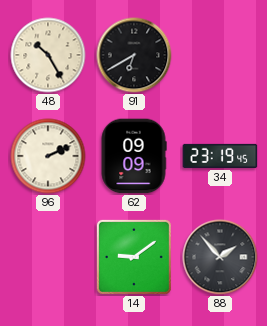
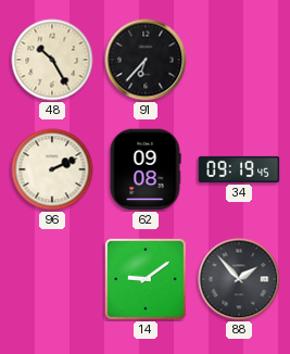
91: 6:40 -> 6:37 (146, 60)
62: 09:09 -> 09:08 (146, 169)
34: 23:19 -> 09:19 (239, 169)
